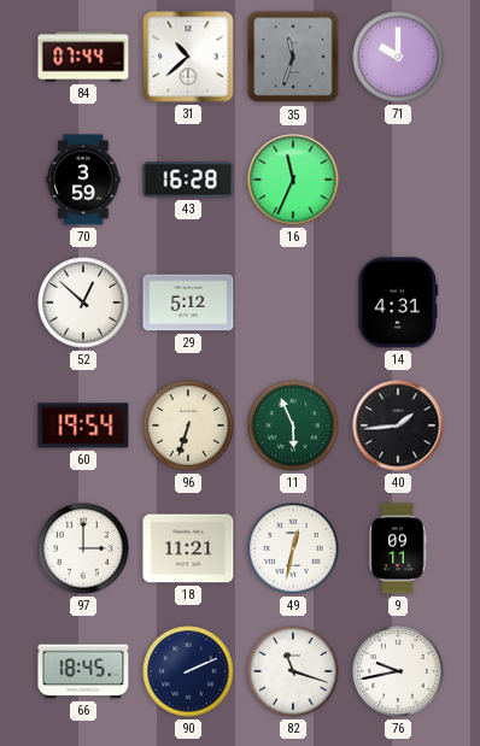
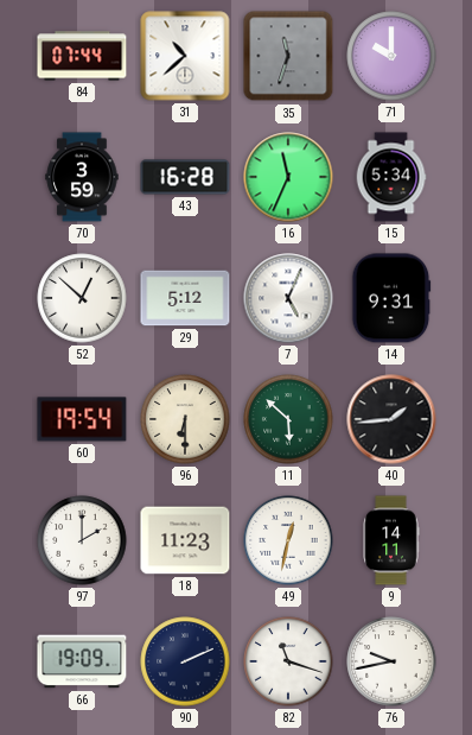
15: none -> 5:34 (391, 177)
7: none -> 5:04 (288, 298)
14: 4:31 -> 9:31 (391, 298)
96: 6:33 -> 6:30 (185, 419)
11: 5:56 -> 5:52 (288, 419)
97: 3:00 -> 2:00 (82, 540)
18: 11:21 -> 11:23 (185, 540)
9: 09:11 -> 14:11 (391, 540)
66: 18:45 -> 19:09 (82, 661)
